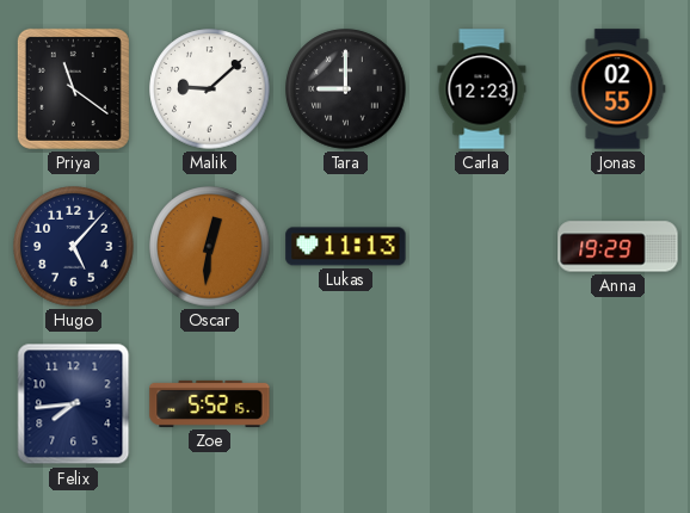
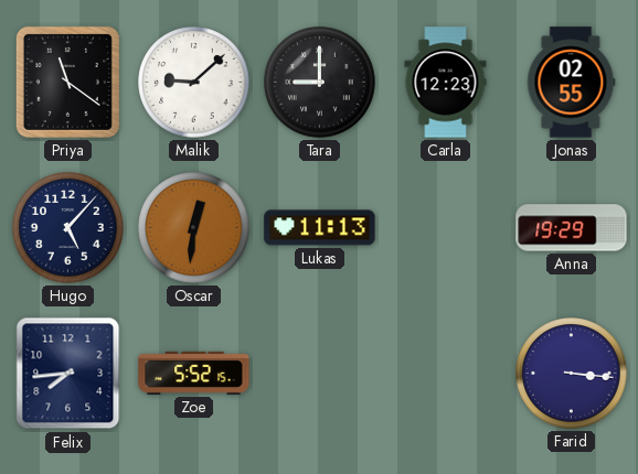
Farid: none -> 3:16 (572, 374)
